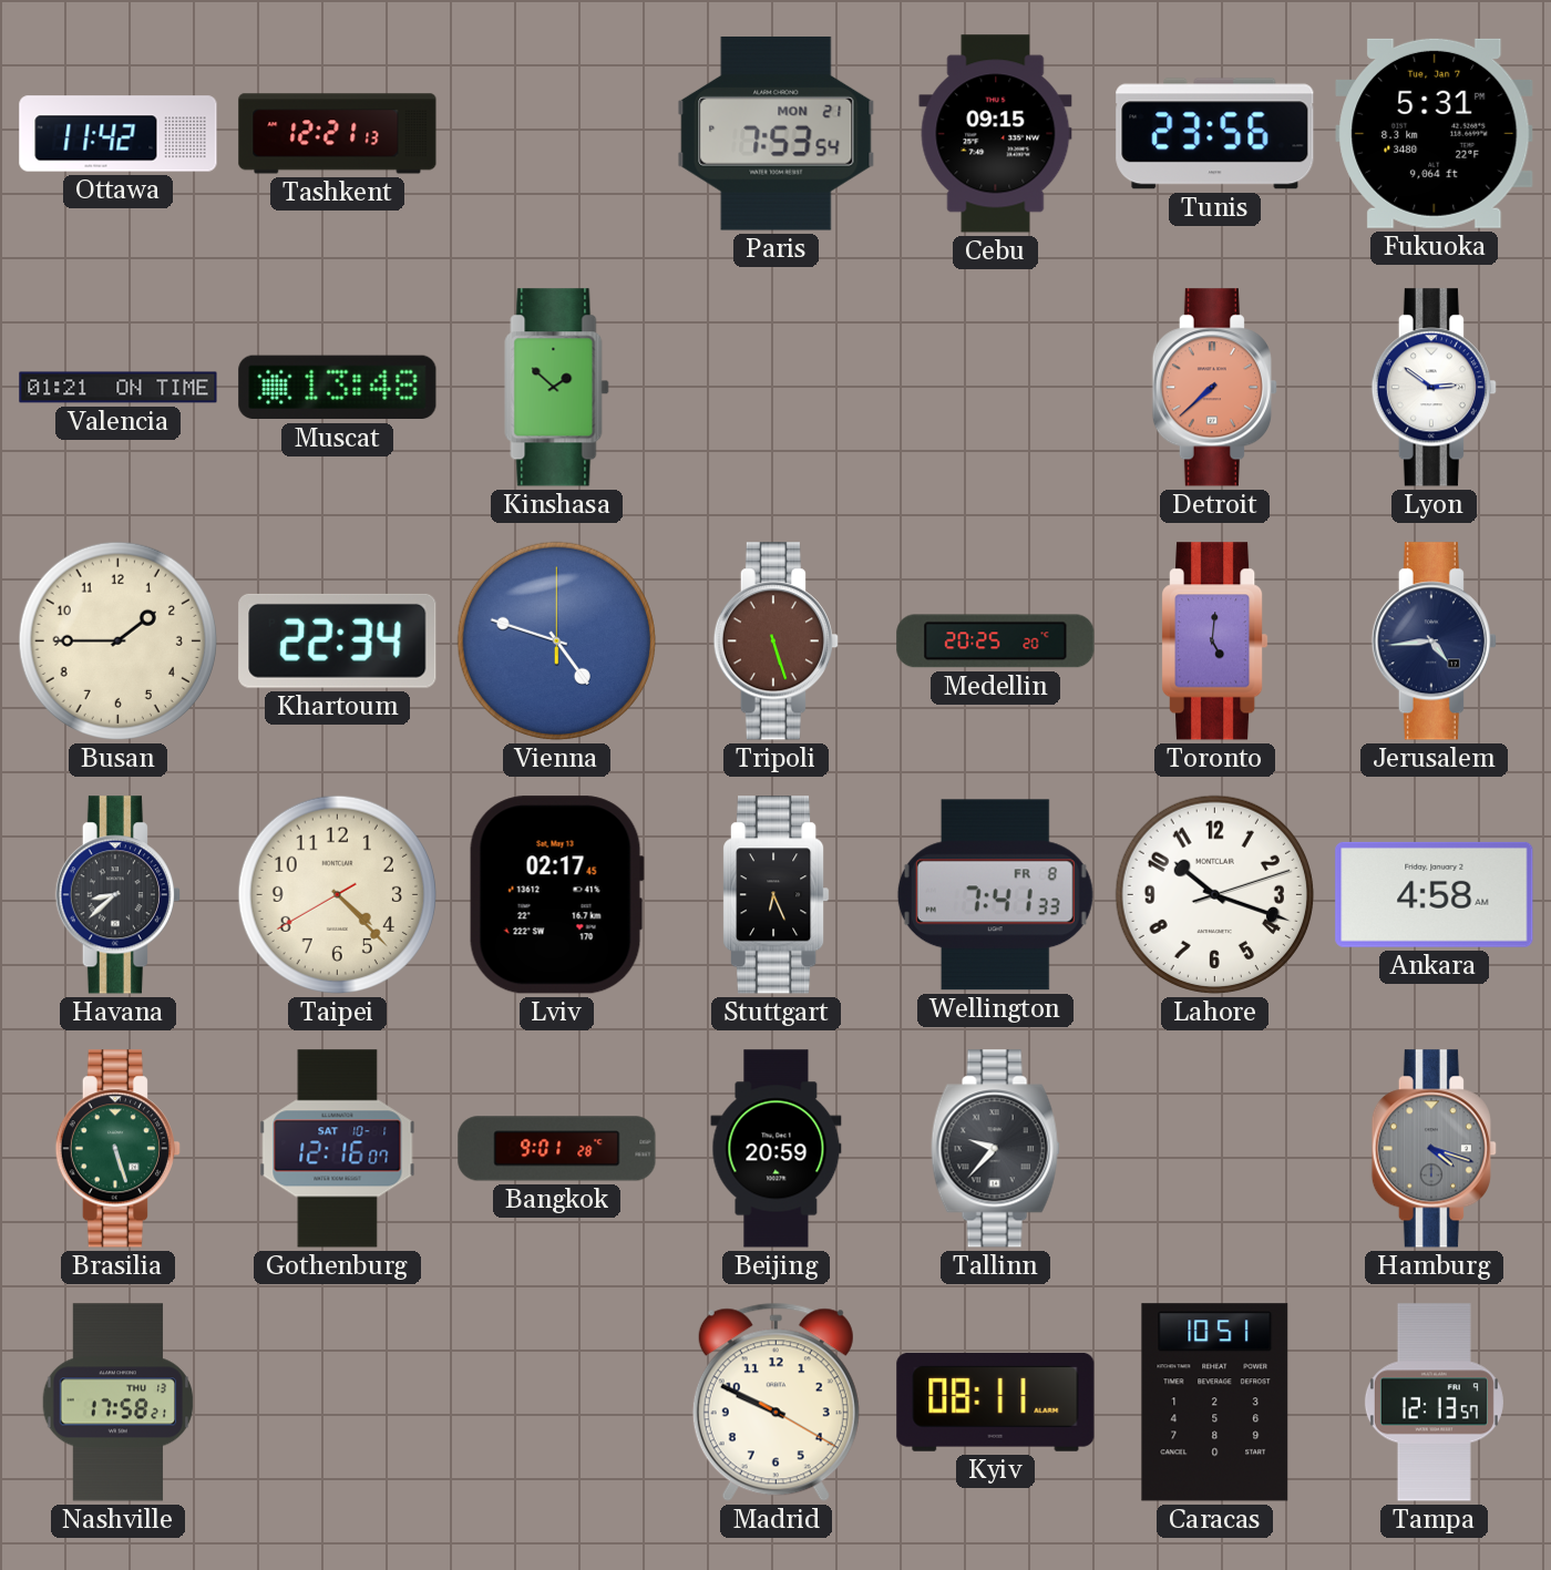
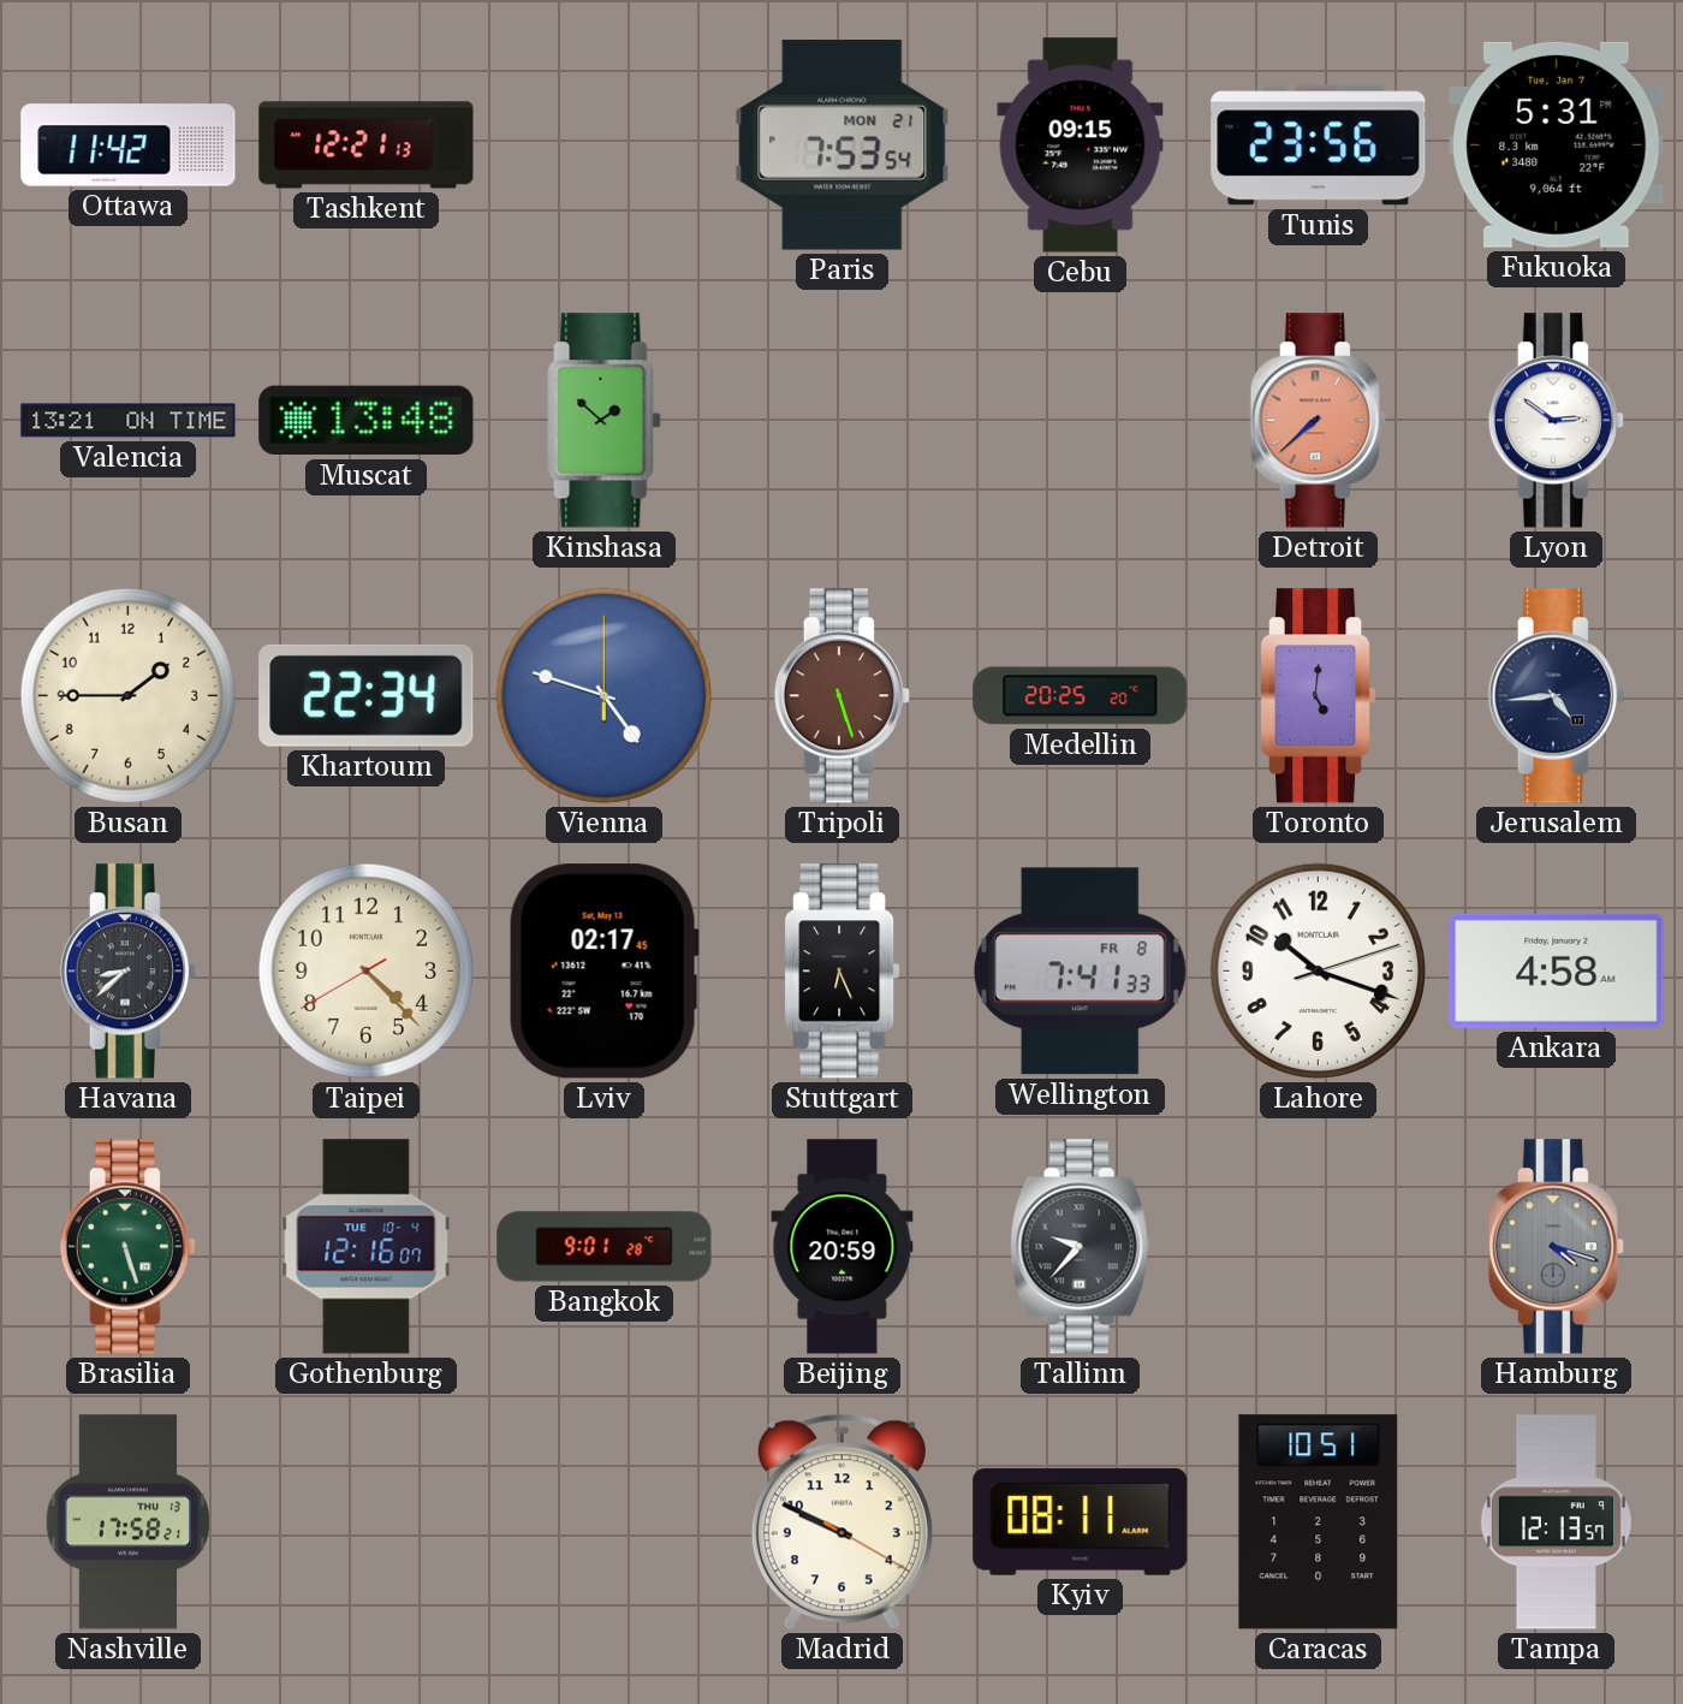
Valencia: 01:21 -> 13:21 (129, 421)
Gothenburg date: SAT 10-1 -> TUE 10-4 (367, 1247)
